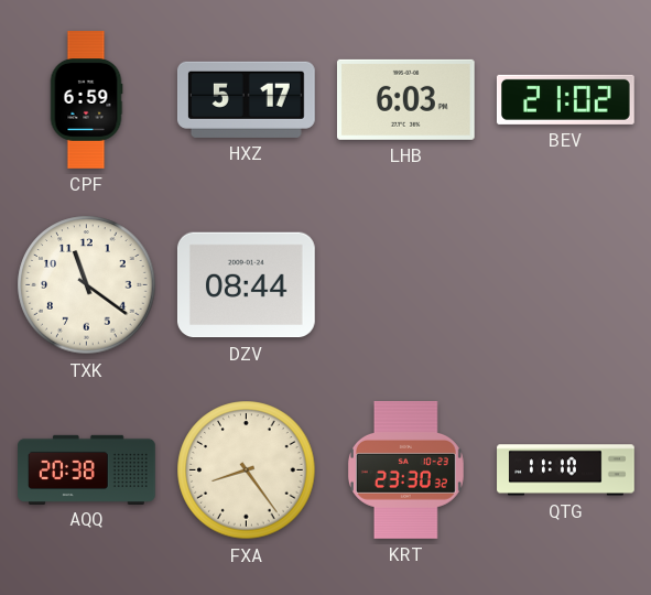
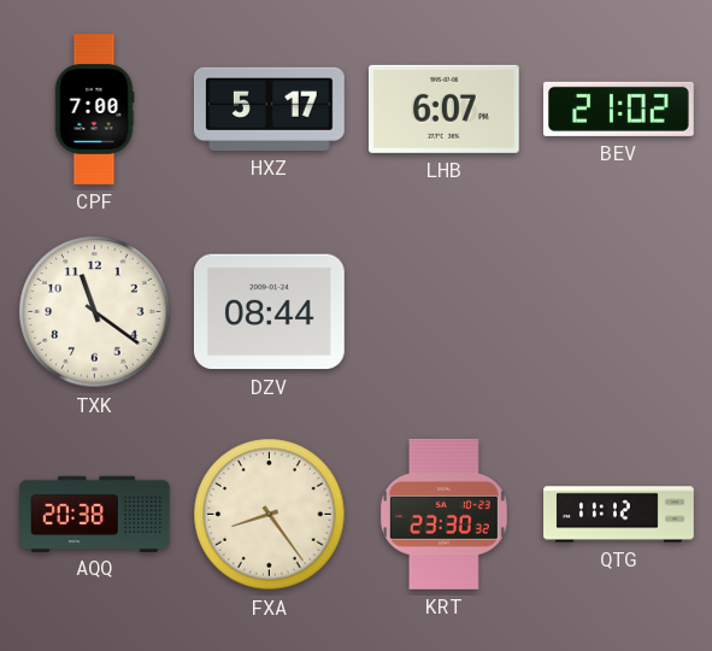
CPF: 6:59 -> 7:00 (94, 110)
LHB: 6:03 -> 6:07 (443, 108)
QTG: 11:10 -> 11:12 (619, 515)
